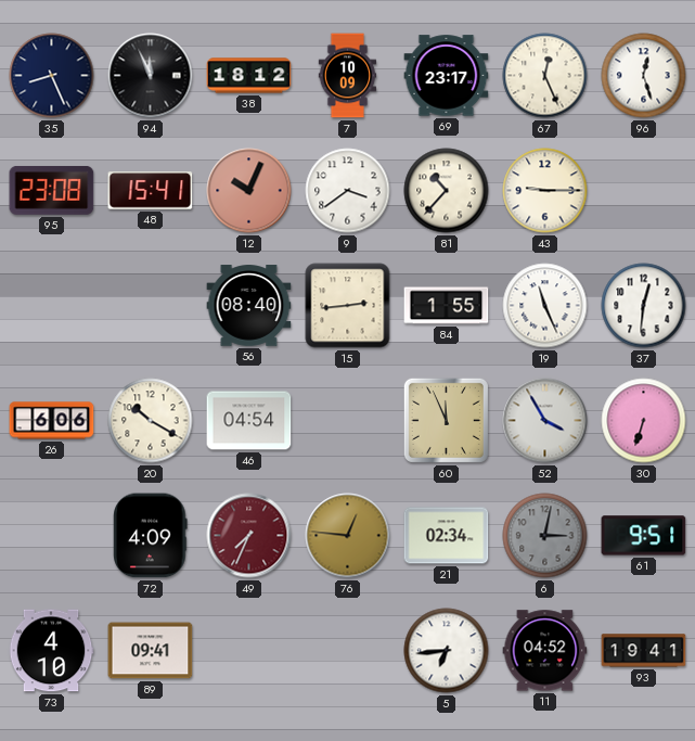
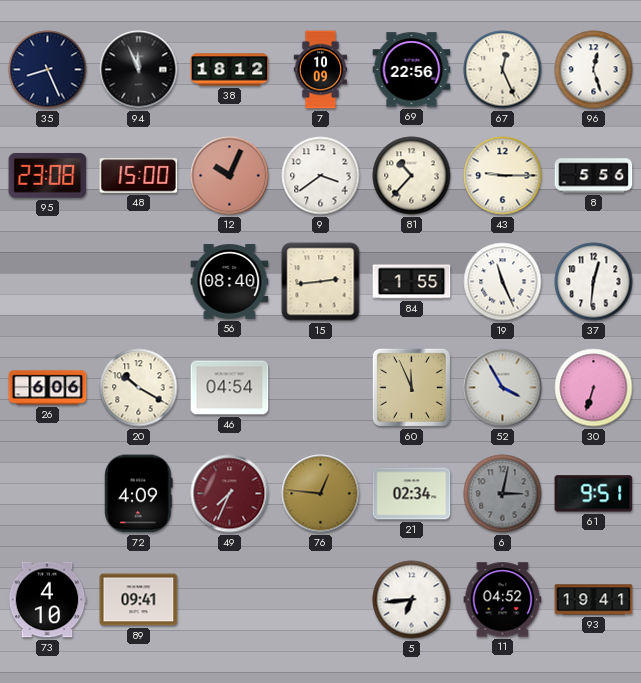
69: 23:17 -> 22:56 (412, 70)
48: 15:41 -> 15:00 (139, 176)
8: none -> 5:56 (594, 176)
